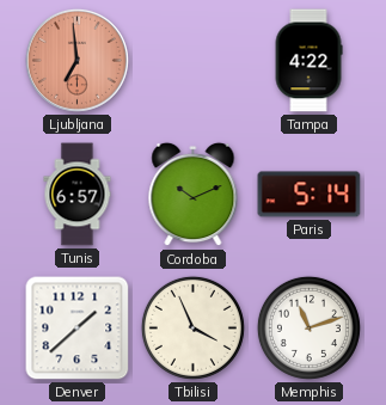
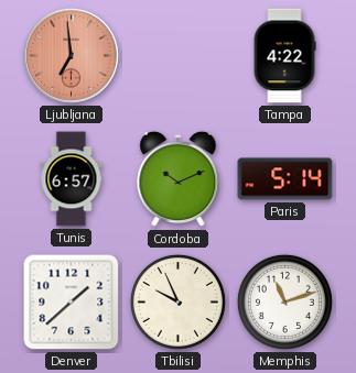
Tbilisi: 3:56 -> 9:56 (177, 301)
